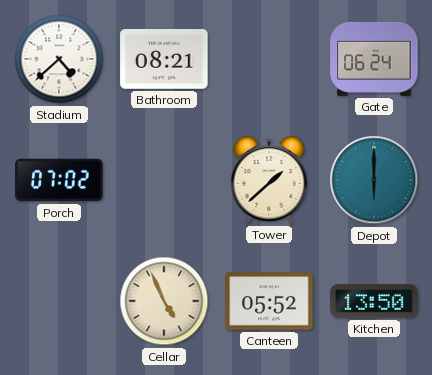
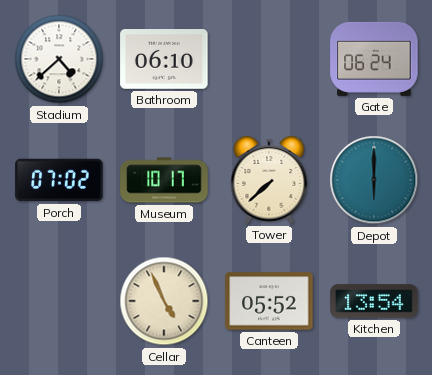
Bathroom: 08:21 -> 06:10 (164, 60)
Museum: none -> 10:17 (164, 180)
Tower: 1:38 -> 7:38 (269, 180)
Kitchen: 13:50 -> 13:54 (374, 301)
